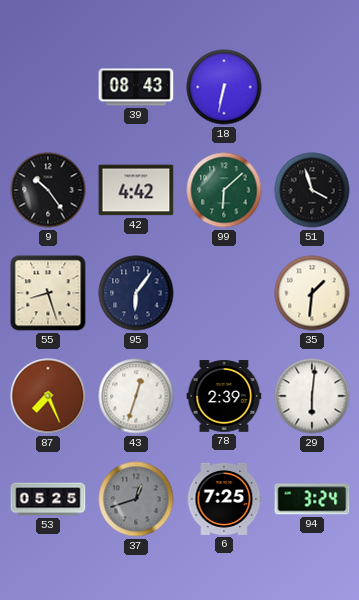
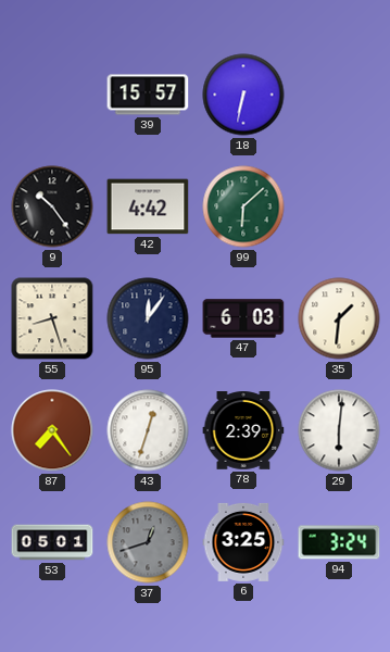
39: 08:43 -> 15:57 (148, 95)
51: 3:57 -> none (312, 190)
95: 6:06 -> 12:06 (148, 318)
47: none -> 6:03 (243, 318)
87: 7:26 -> 7:24 (52, 430)
53: 05:25 -> 05:01 (52, 542)
6: 7:25 -> 3:25 (243, 542)
